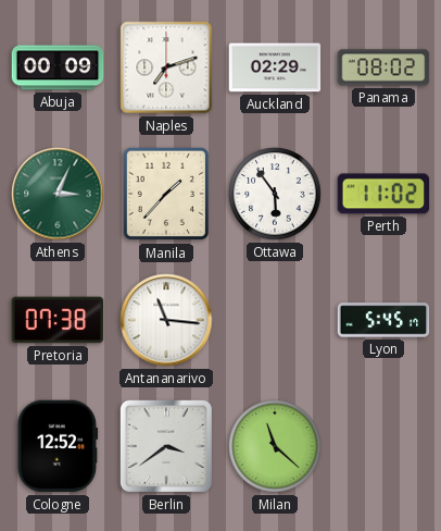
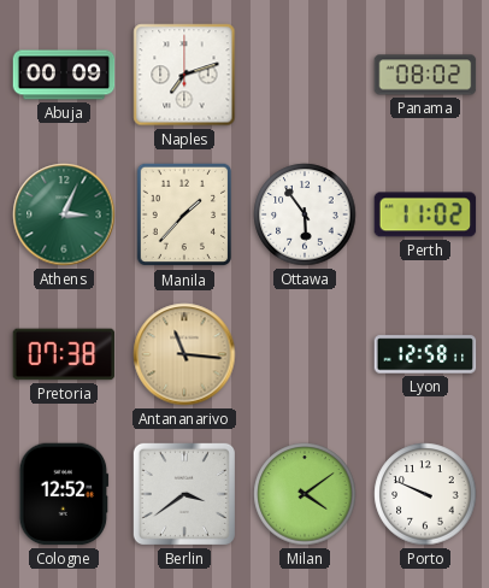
Auckland: 02:29 -> none (275, 67)
Antananarivo dial: white -> champagne (184, 354)
Lyon: 5:45 -> 12:58 (425, 354)
Milan: 11:22 -> 4:09 (305, 494)
Porto: none -> 9:49 (425, 494)
